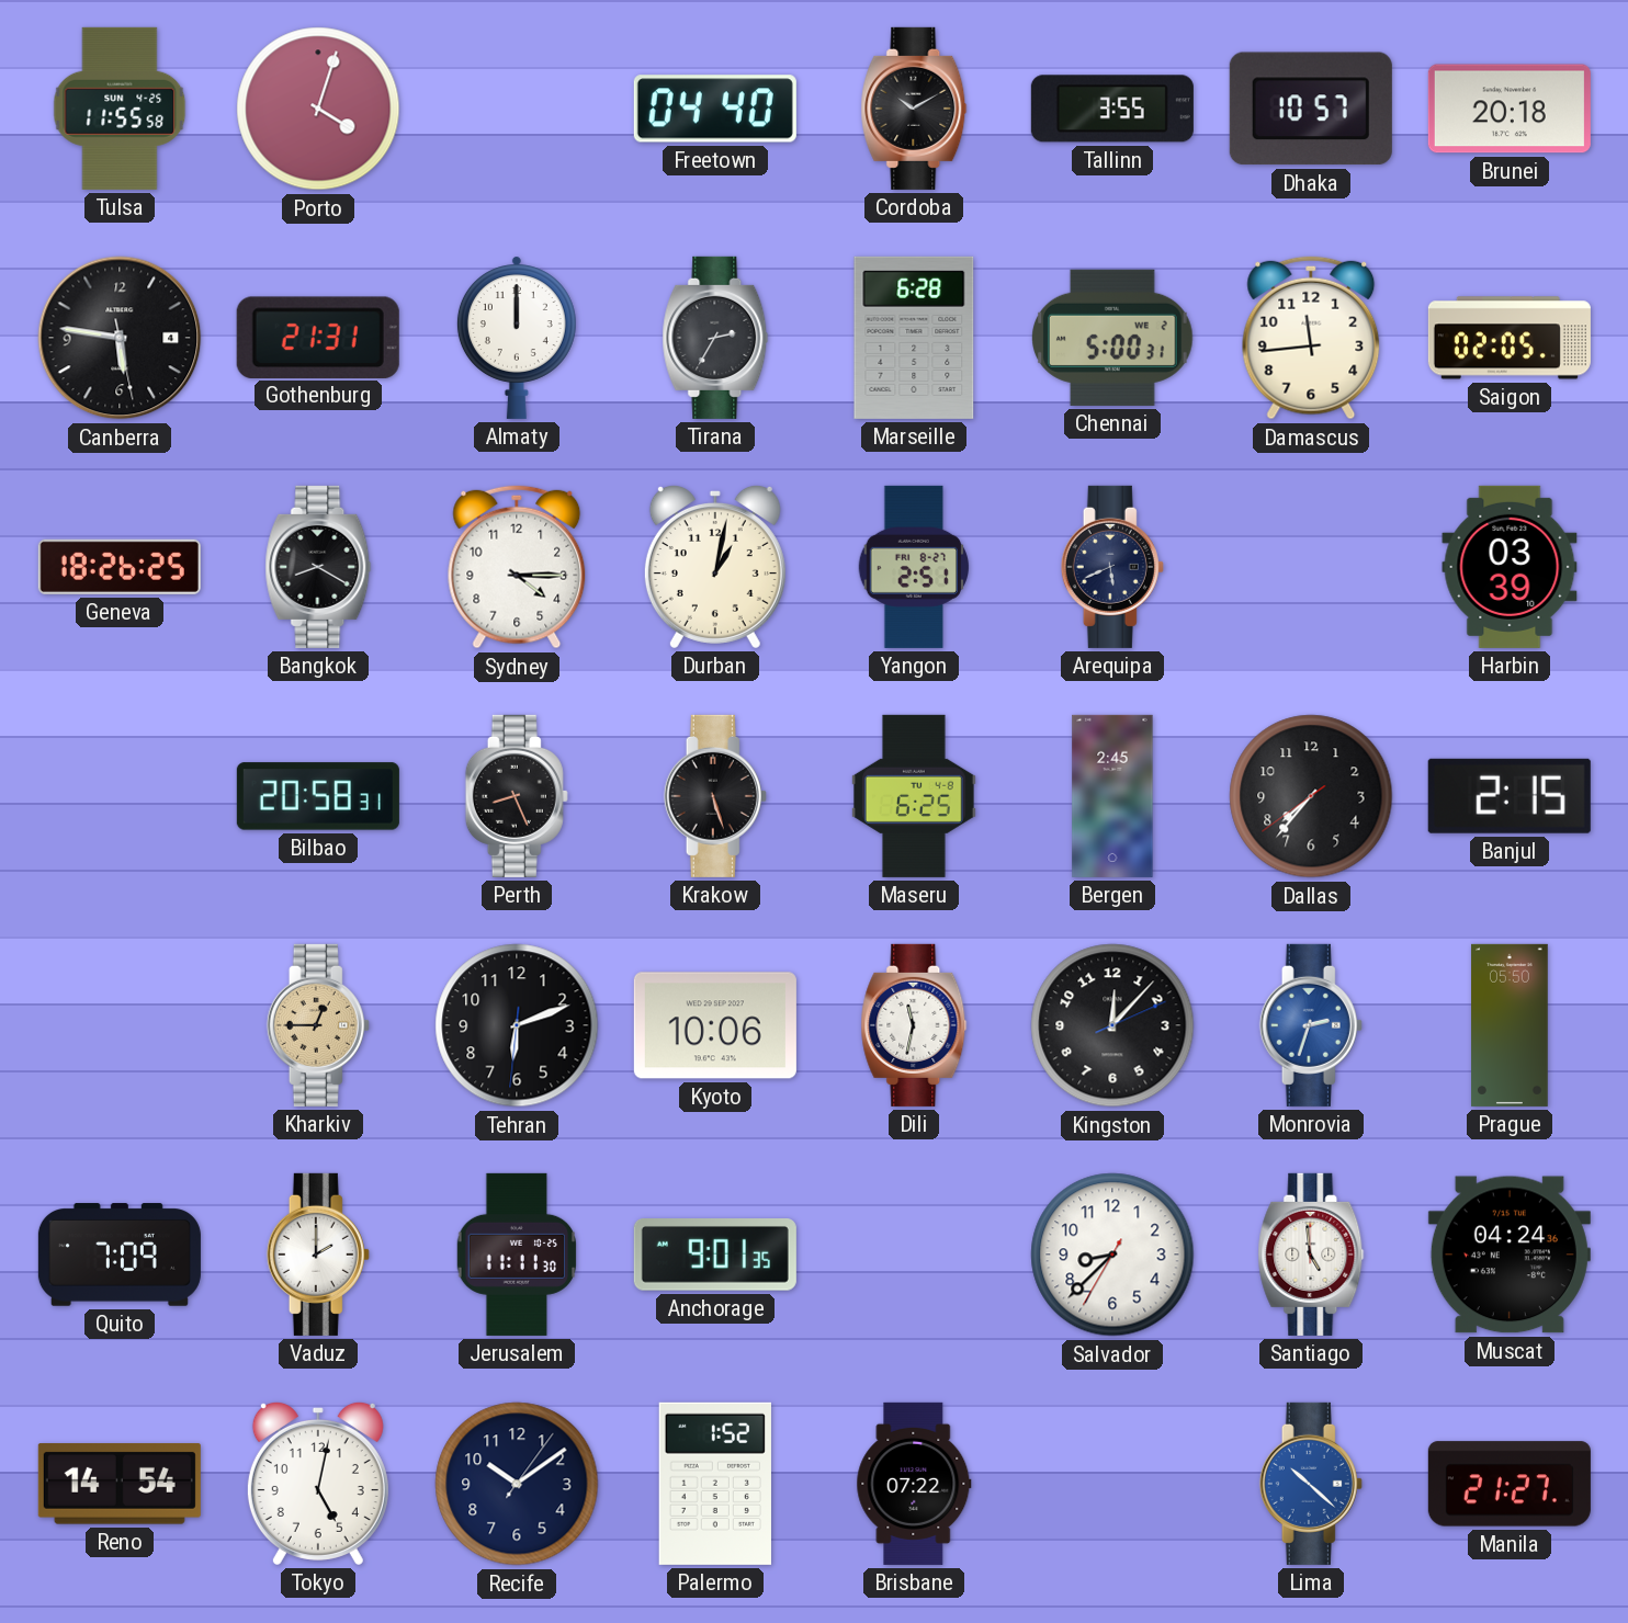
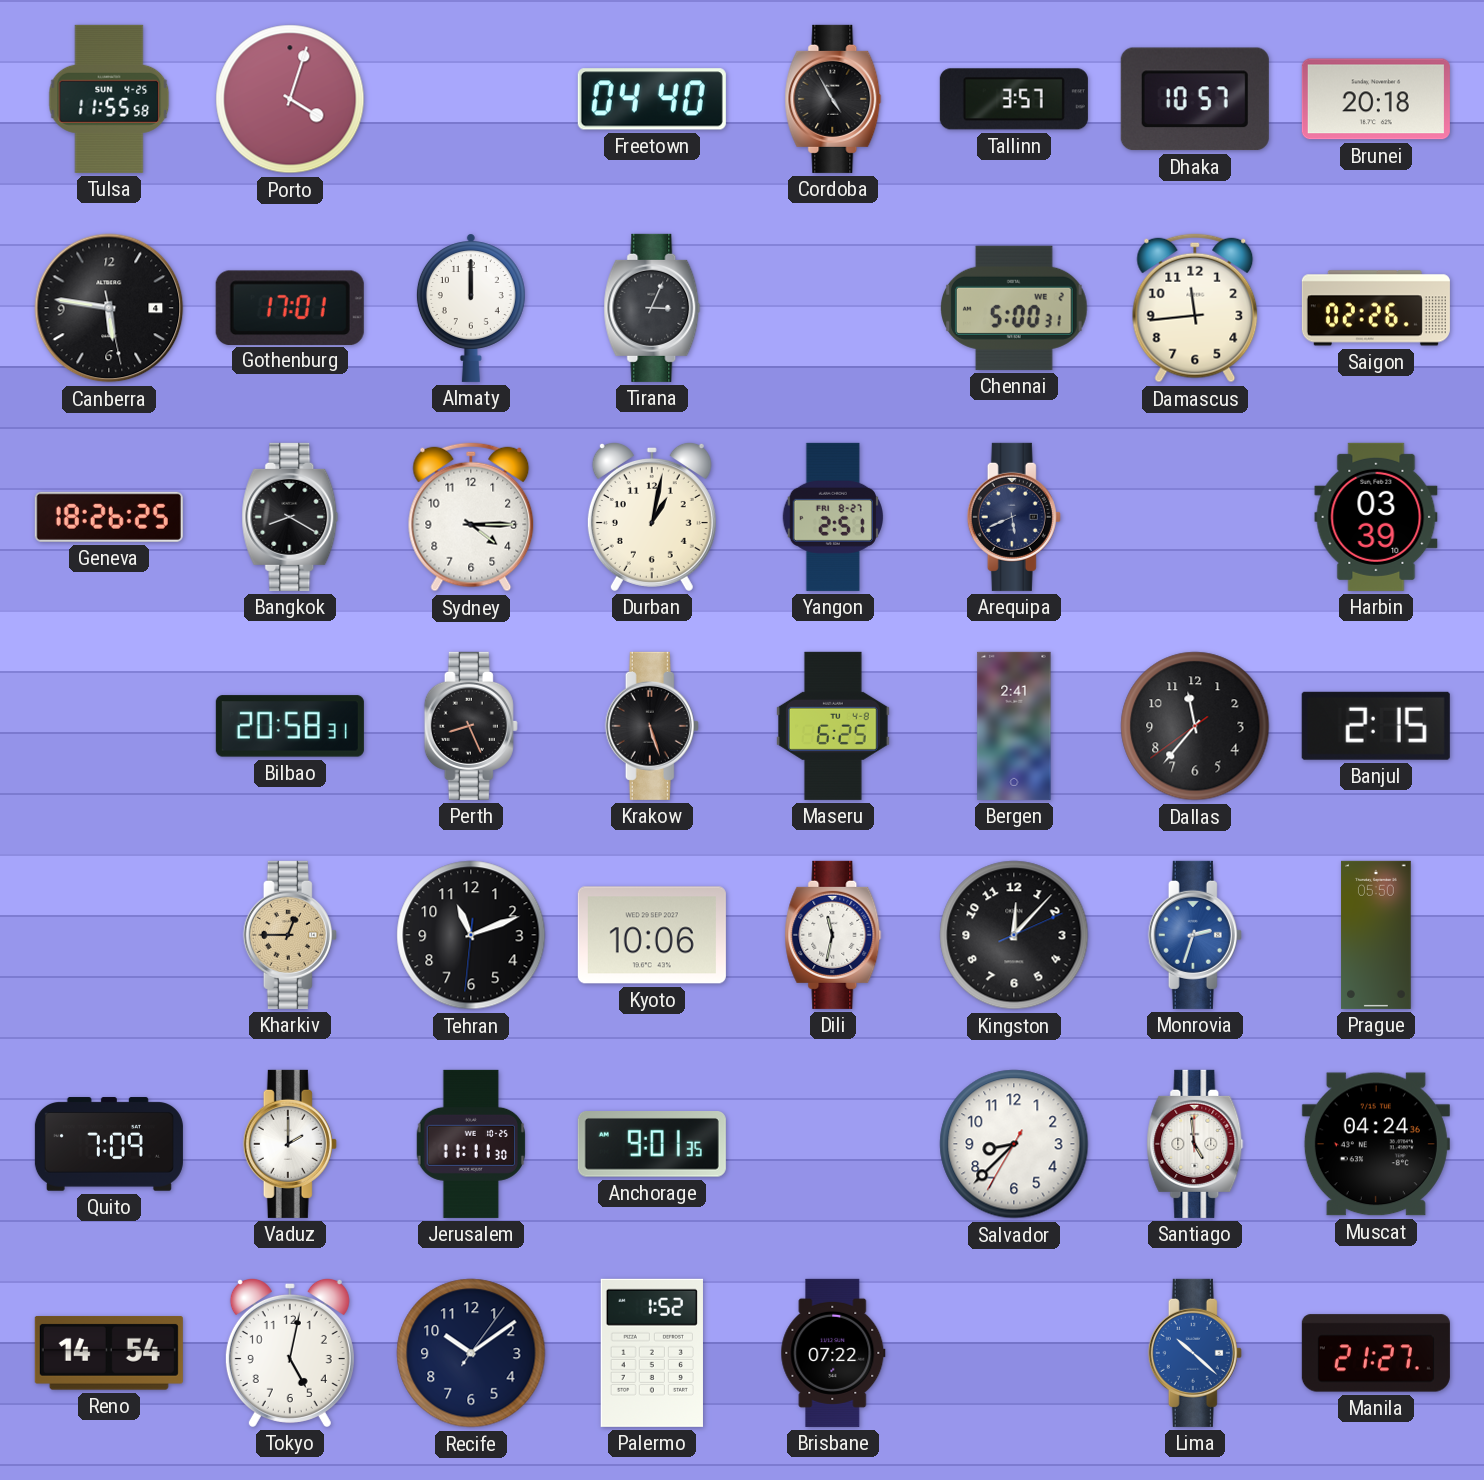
Cordoba: 10:10 -> 4:55 (833, 99)
Tallinn: 3:55 -> 3:57 (1014, 99)
Gothenburg: 21:31 -> 17:01 (290, 307)
Tirana: 2:35 -> 3:04 (652, 308)
Marseille: 6:28 -> none (914, 338)
Saigon: 02:05 -> 02:26 (1376, 308)
Bergen: 2:45 -> 2:41 (1014, 726)
Dallas: 7:36 -> 11:36 (1195, 726)
Tehran: 6:11 -> 11:11 (471, 935)
